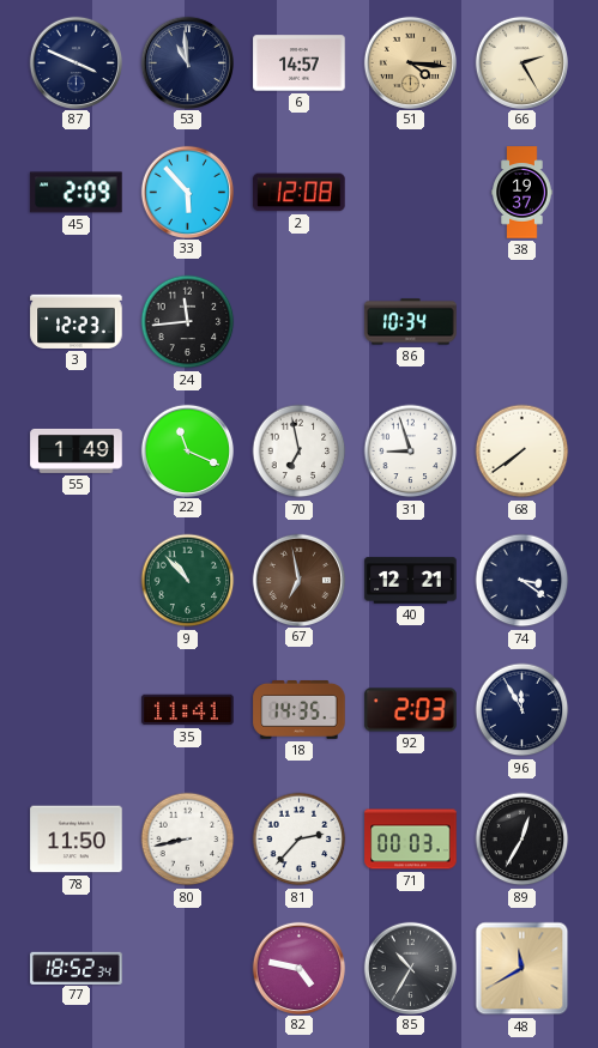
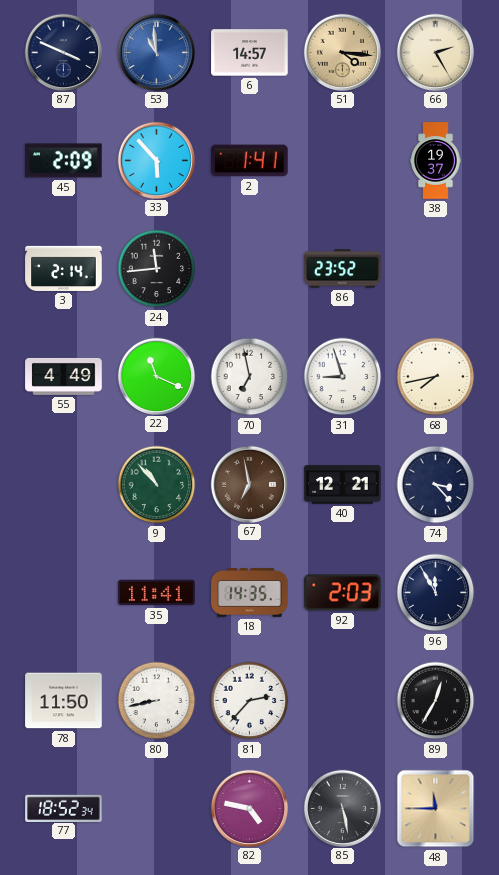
53 dial: navy -> blue (156, 52)
2: 12:08 -> 1:41 (250, 161)
3: 12:23 -> 2:14 (64, 268)
86: 10:34 -> 23:52 (343, 269)
55: 1:49 -> 4:49 (64, 377)
68: 7:39 -> 7:43 (436, 377)
74: 3:21 -> 3:23 (436, 485)
71: 00:03 -> none (411, 840)
85: 10:35 -> 5:28 (342, 808)
48: 11:40 -> 11:45 (436, 809)
